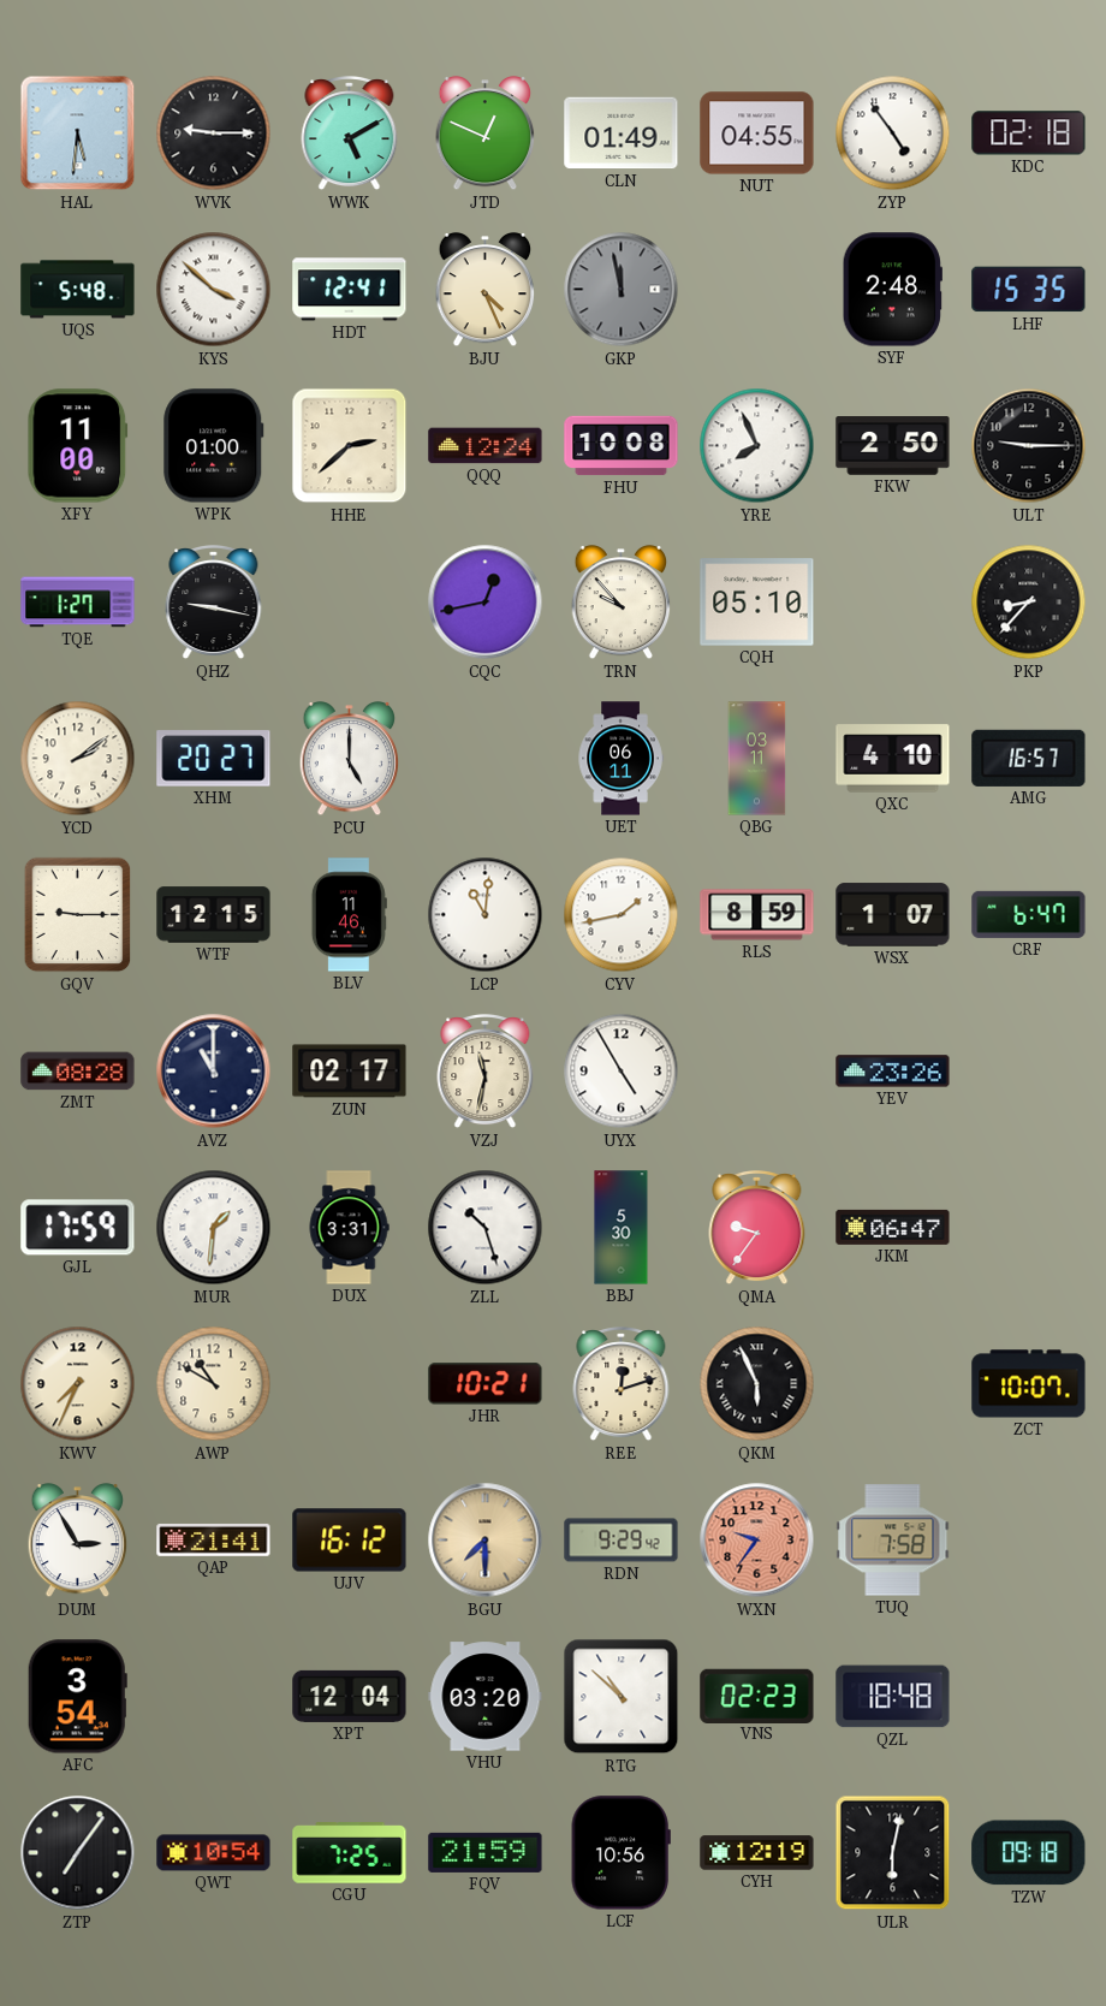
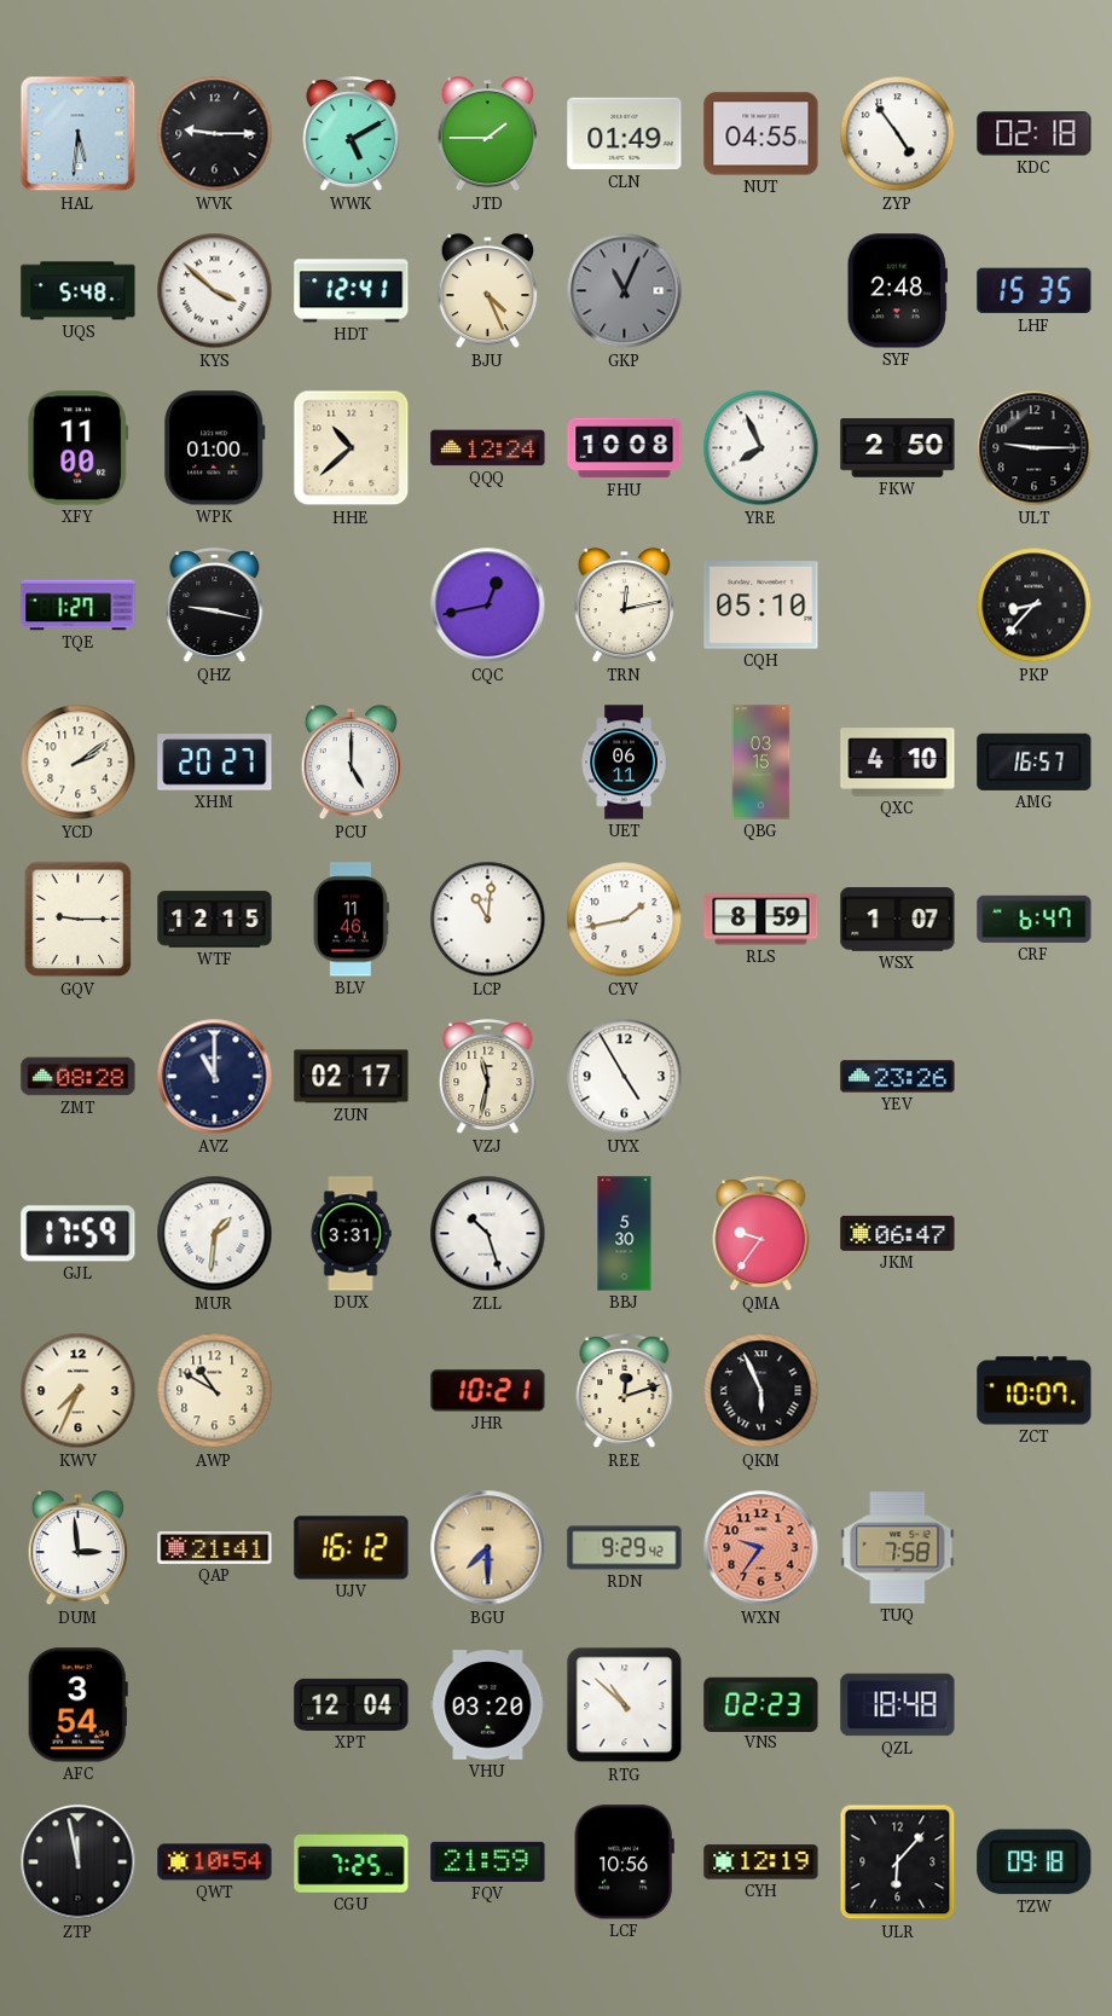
JTD: 12:49 -> 1:45 (488, 134)
GKP: 11:58 -> 11:04 (625, 291)
HHE: 2:38 -> 10:38 (352, 448)
TRN: 9:53 -> 12:13 (625, 606)
QBG: 03:11 -> 03:15 (761, 763)
DUM: 2:55 -> 2:59 (79, 1548)
ZTP: 7:06 -> 11:58 (79, 1863)
ULR: 6:02 -> 6:07 (898, 1863)
